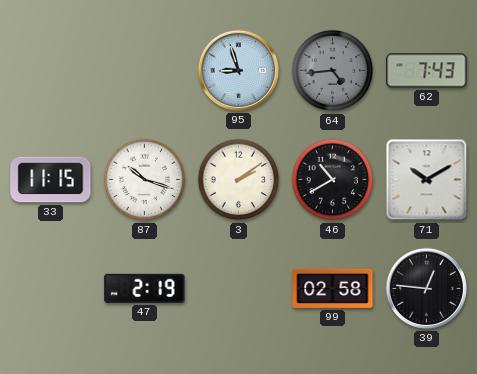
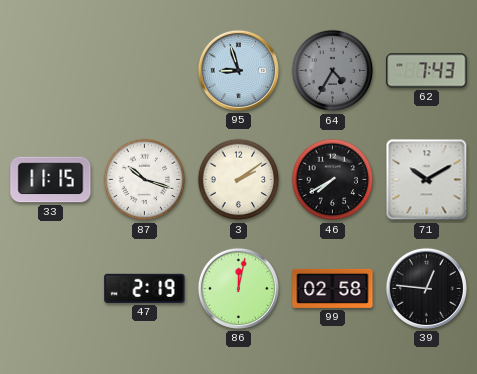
64: 4:44 -> 4:35 (333, 71)
46: 10:40 -> 7:40 (333, 180)
86: none -> 12:02 (238, 288)
